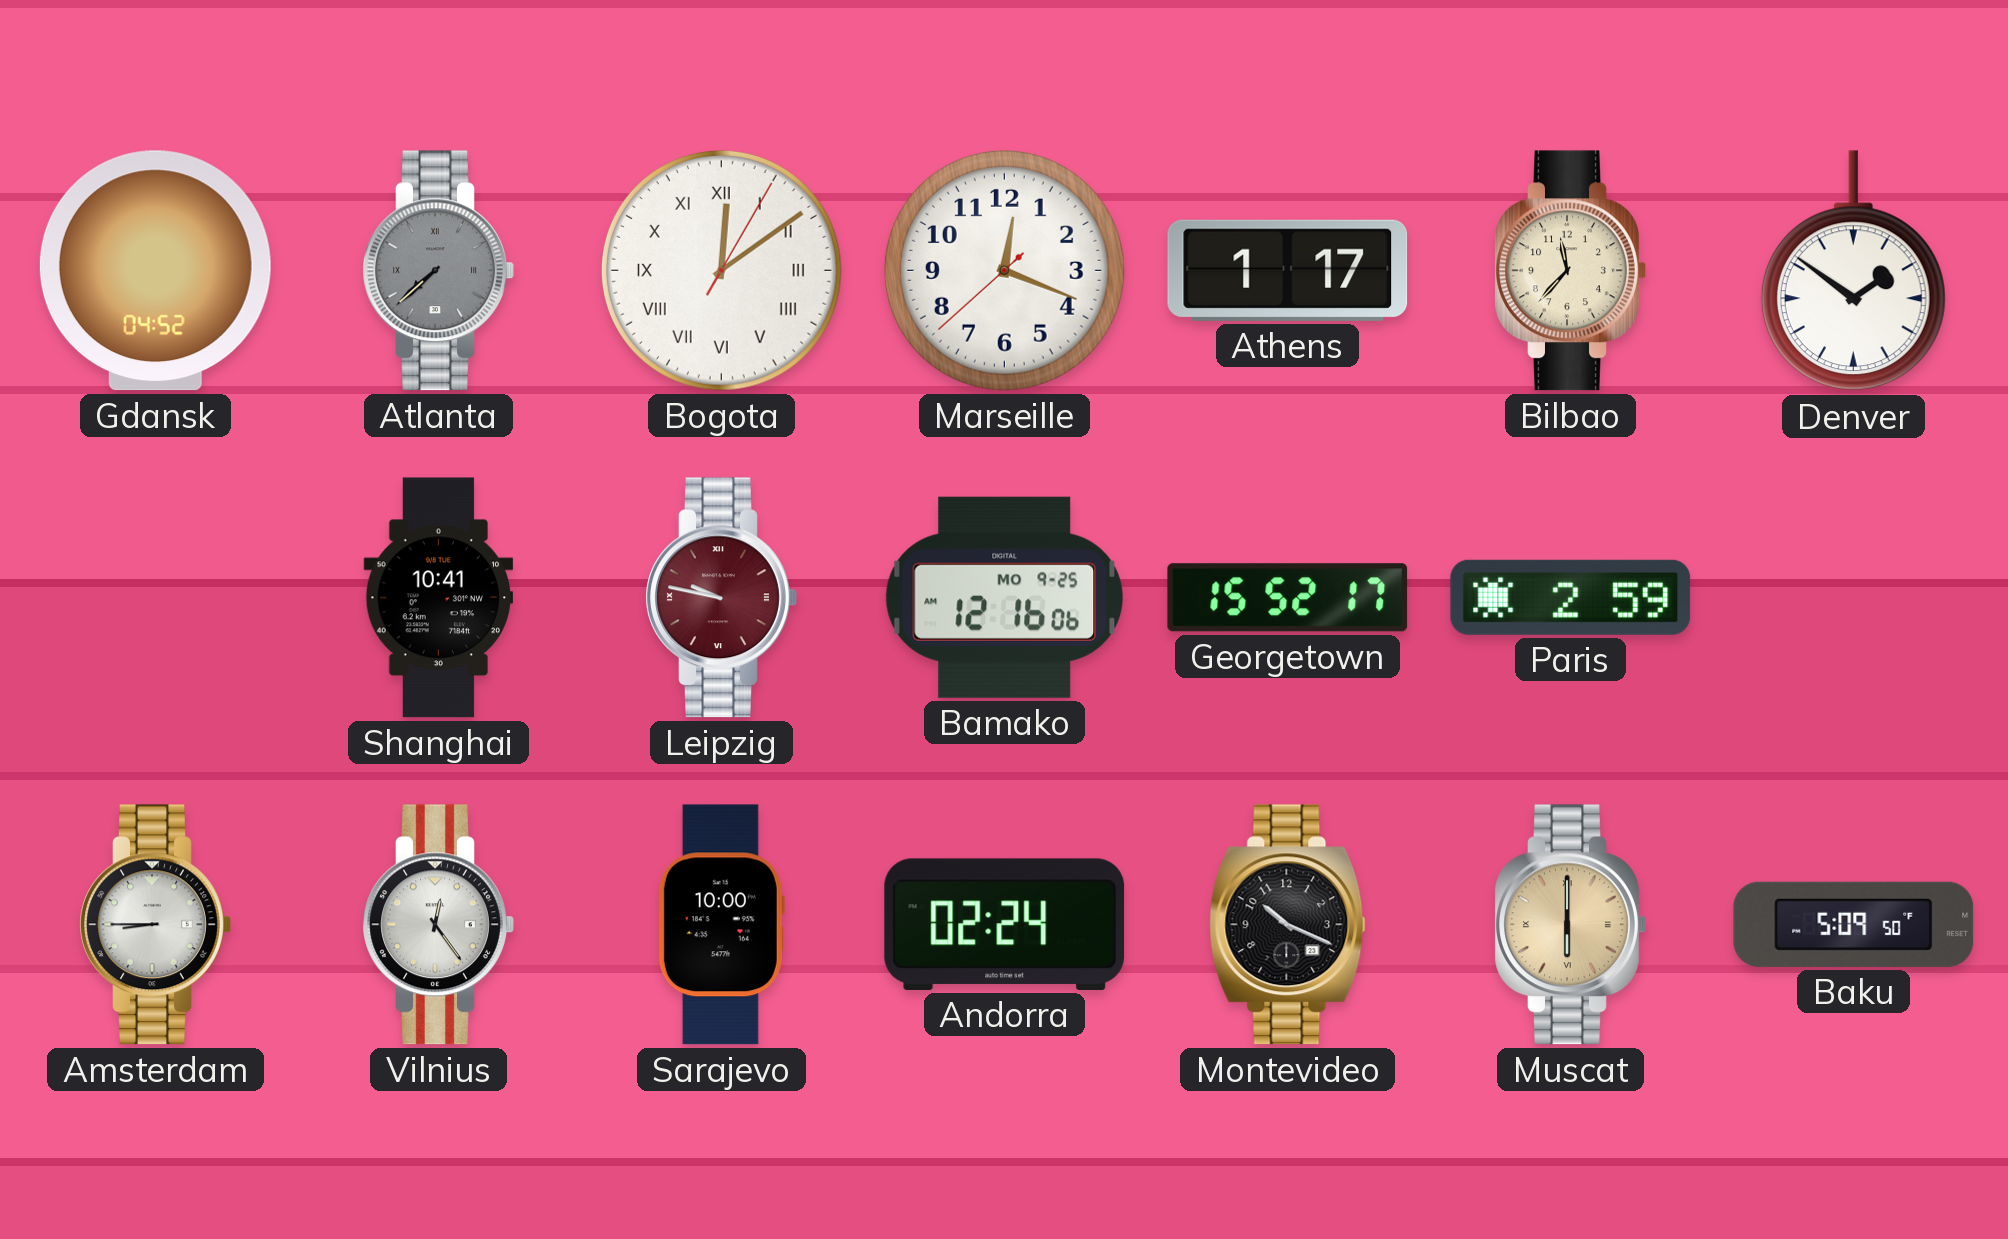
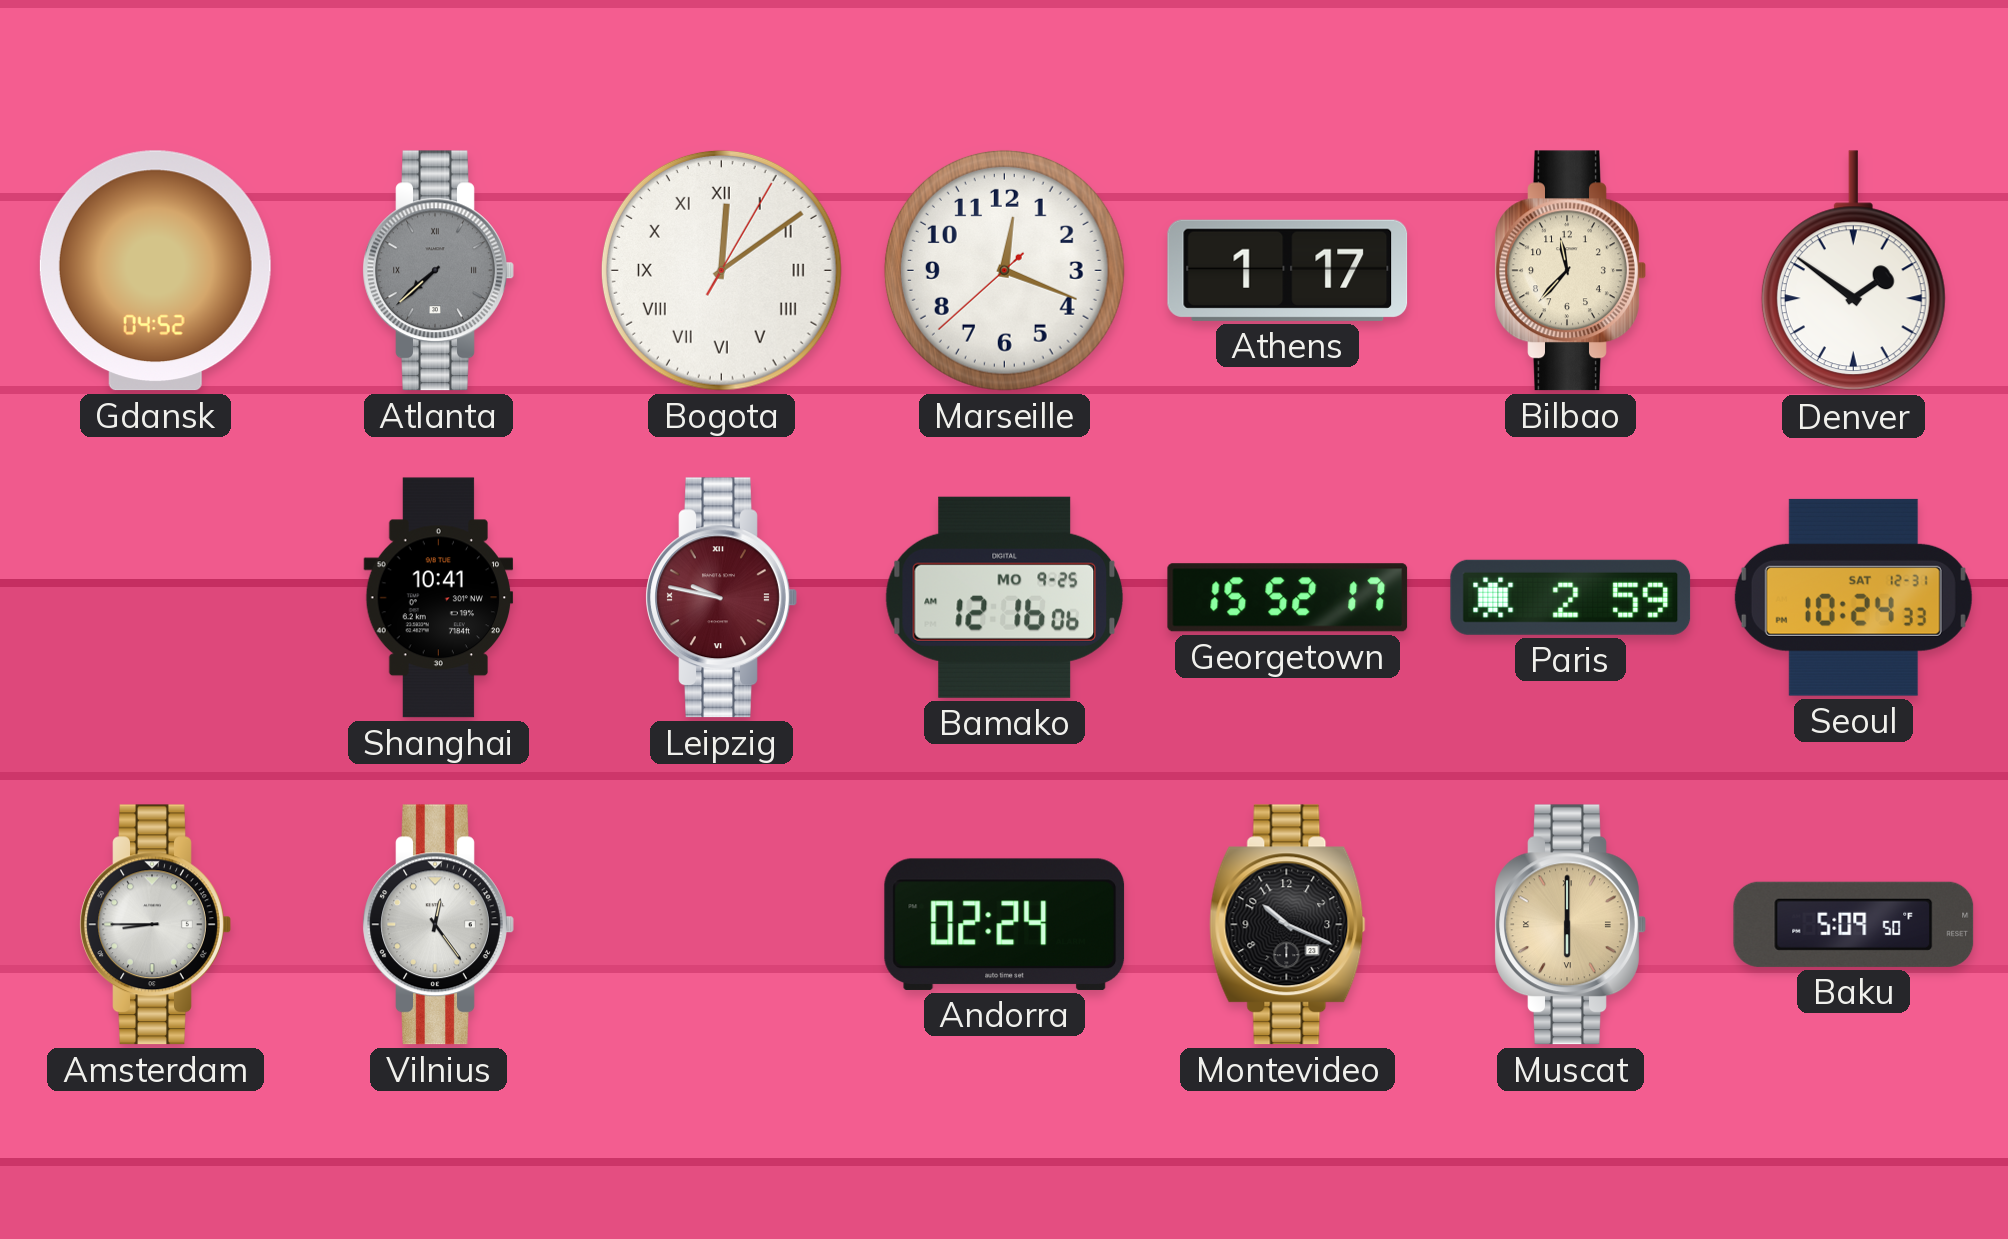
Seoul: none -> 10:24 (1853, 597)
Sarajevo: 10:00 -> none (721, 925)
